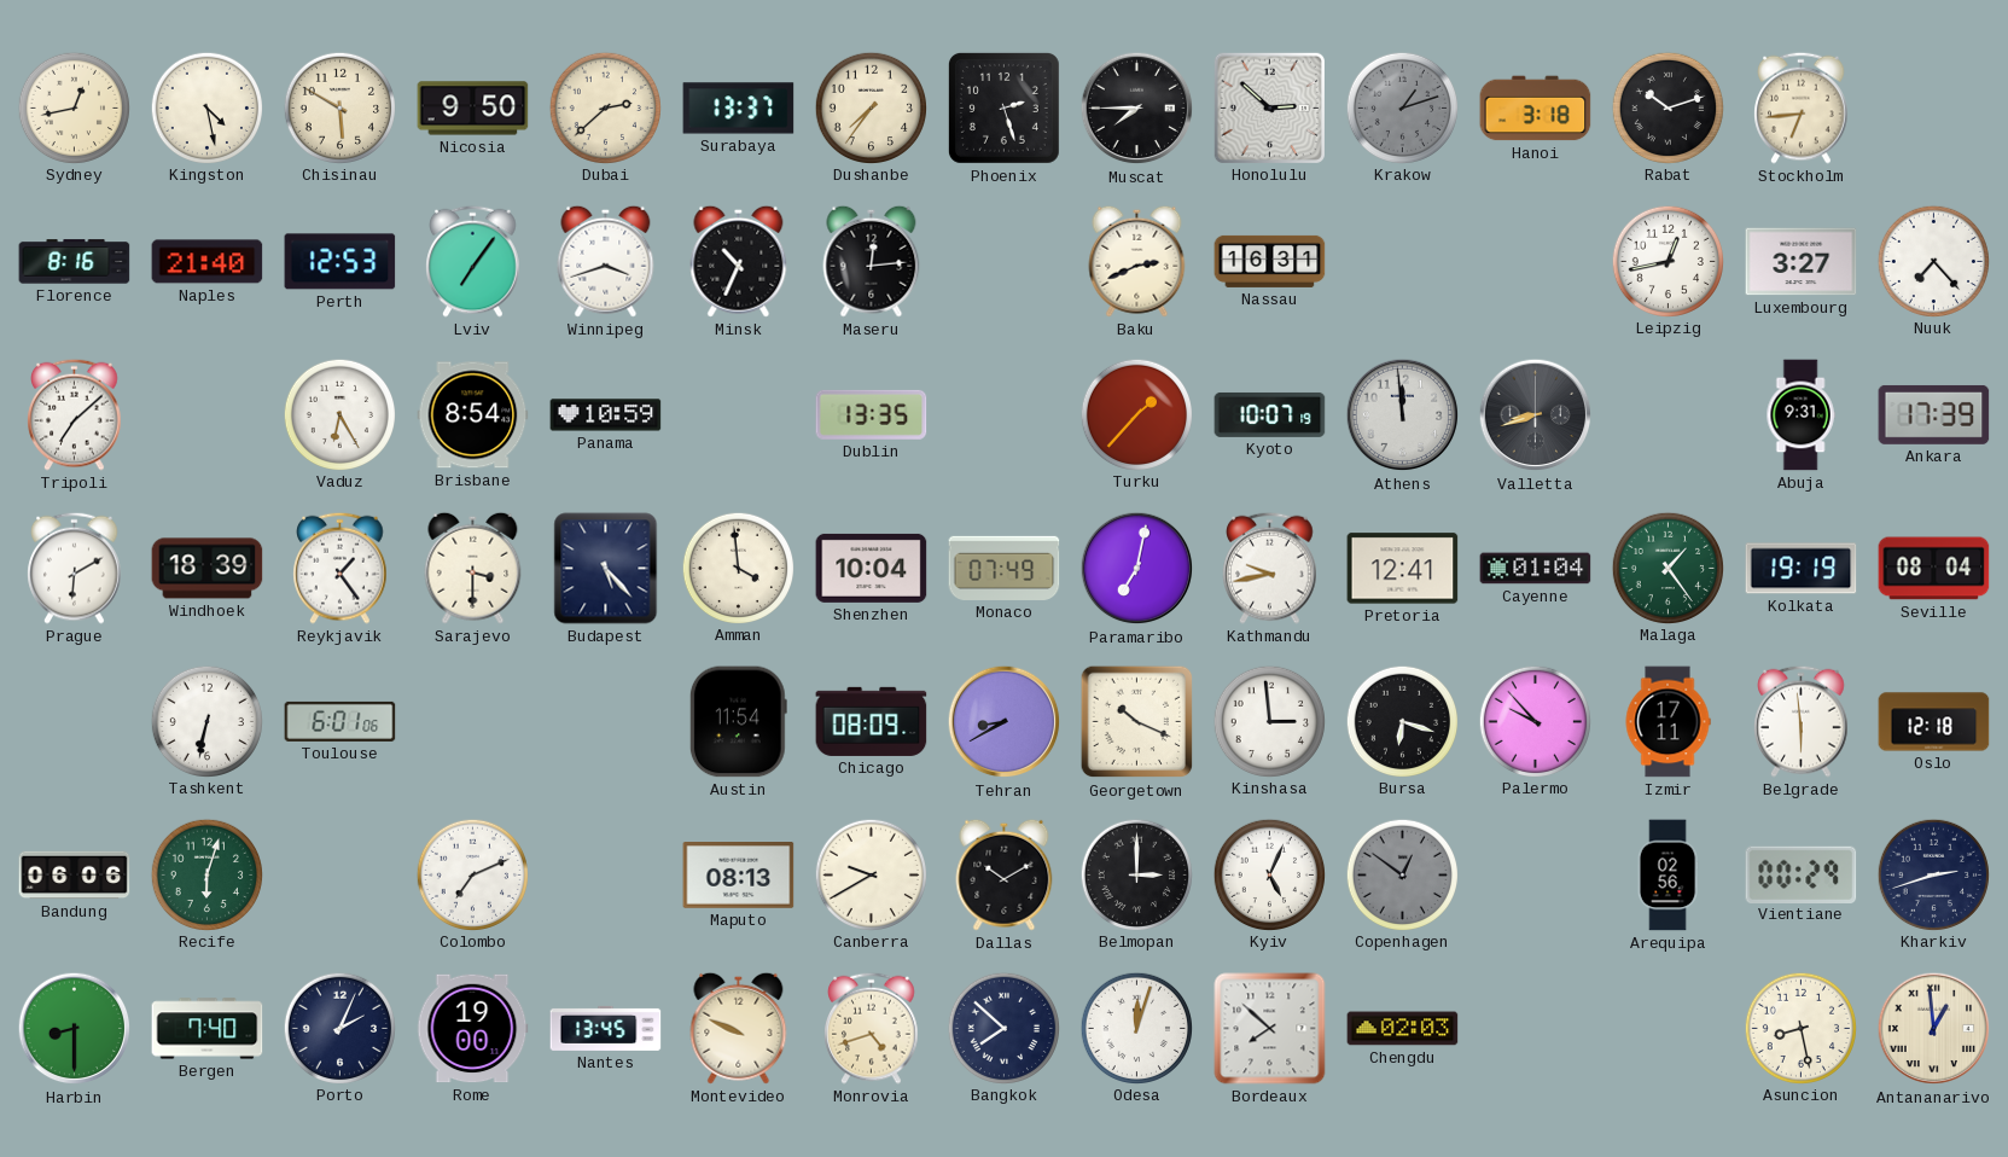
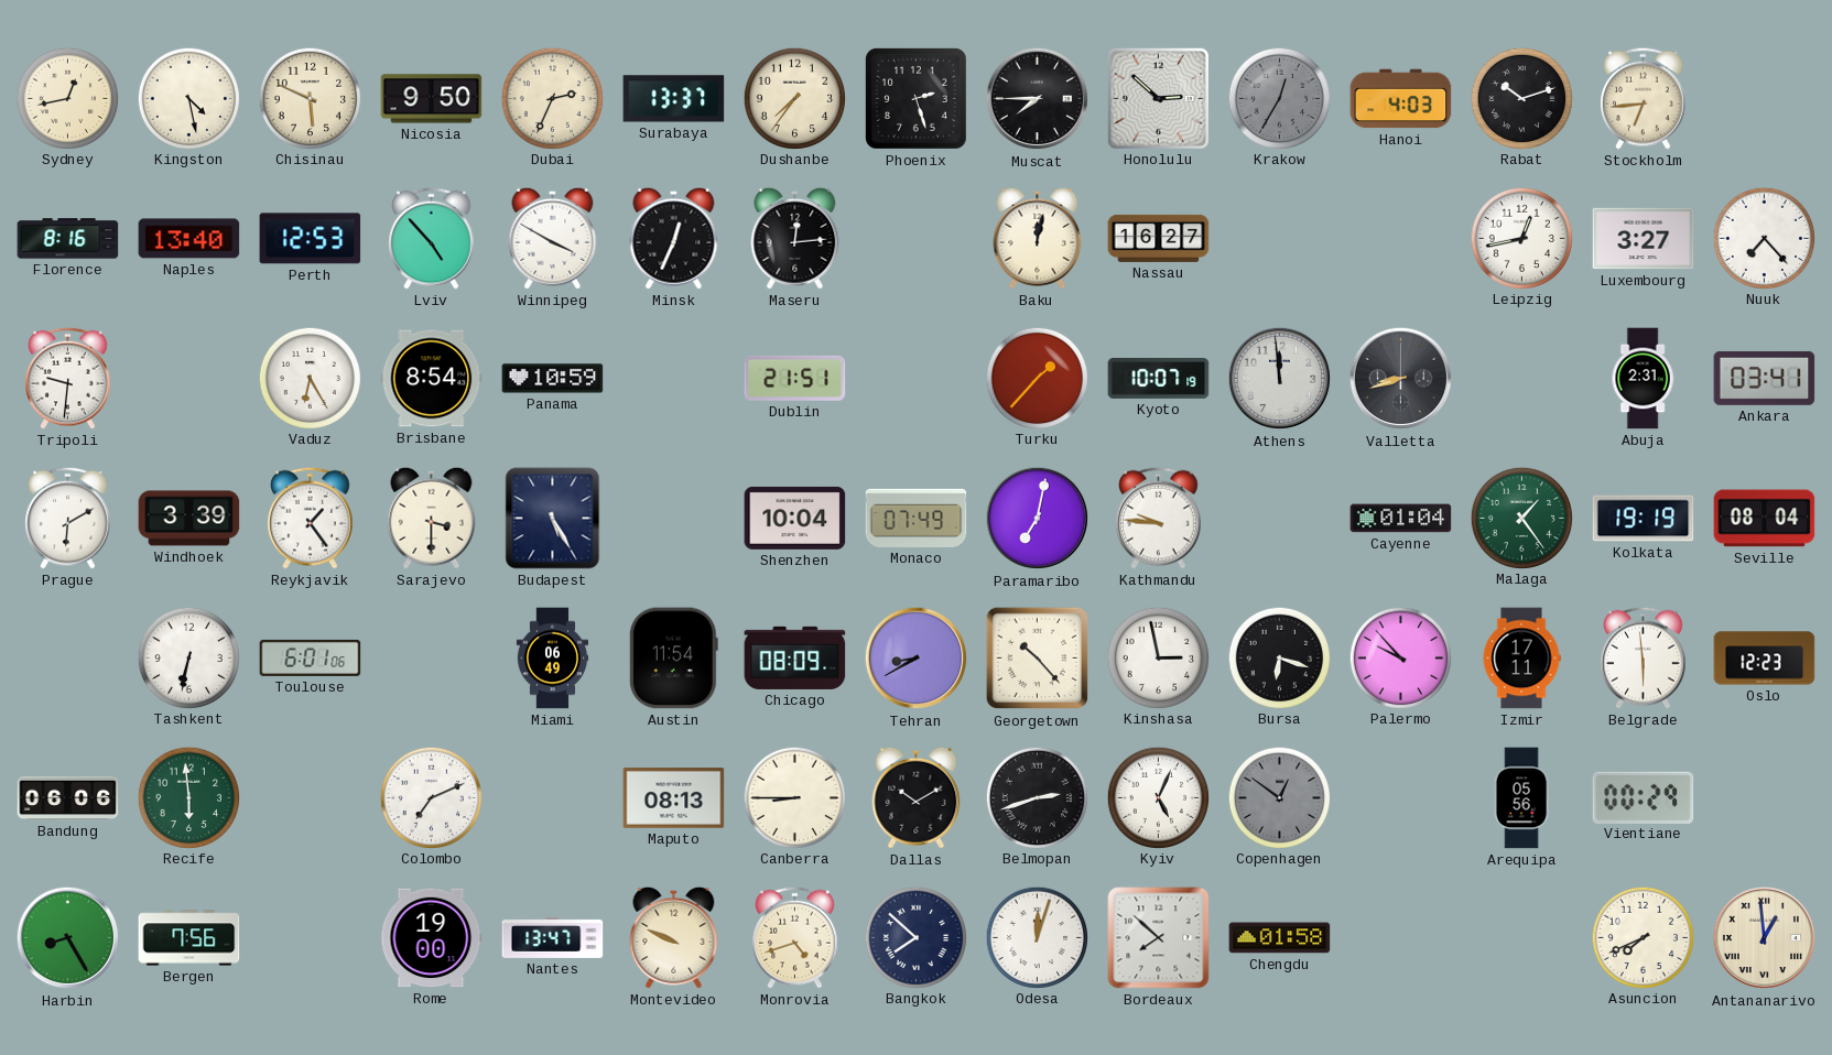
Chisinau: 5:50 -> 5:49 (310, 98)
Dubai: 2:38 -> 2:34 (552, 98)
Krakow: 1:12 -> 12:35 (1279, 98)
Hanoi: 3:18 -> 4:03 (1401, 99)
Naples: 21:40 -> 13:40 (189, 239)
Lviv: 7:06 -> 4:53 (432, 238)
Winnipeg: 3:42 -> 3:50 (553, 238)
Minsk: 10:34 -> 12:34 (674, 238)
Baku: 2:41 -> 12:02 (1038, 238)
Nassau: 16:31 -> 16:27 (1159, 238)
Tripoli: 7:08 -> 9:31 (68, 378)
Dublin: 13:35 -> 21:51 (795, 378)
Abuja: 9:31 -> 2:31 (1643, 379)
Ankara: 17:39 -> 03:41 (1765, 378)
Windhoek: 18:39 -> 3:39 (189, 519)
Budapest: 5:23 -> 5:25 (553, 519)
Amman: 3:59 -> none (738, 568)
Kathmandu: 9:43 -> 9:46 (1159, 518)
Pretoria: 12:41 -> none (1403, 569)
Miami: none -> 06:49 (552, 659)
Georgetown: 10:19 -> 10:23 (1038, 659)
Kinshasa: 2:59 -> 2:58 (1158, 657)
Oslo: 12:18 -> 12:23 (1765, 659)
Recife: 6:03 -> 5:59 (188, 797)
Canberra: 9:40 -> 8:45 (794, 797)
Belmopan: 3:00 -> 2:42 (1037, 797)
Arequipa: 02:56 -> 05:56 (1521, 798)
Kharkiv: 2:42 -> none (1933, 874)
Harbin: 8:30 -> 8:25 (68, 938)
Bergen: 7:40 -> 7:56 (189, 938)
Porto: 2:04 -> none (339, 1028)
Nantes: 13:45 -> 13:47 (553, 937)
Chengdu: 02:03 -> 01:58 (1280, 938)
Asuncion: 8:28 -> 7:41 (1643, 937)
